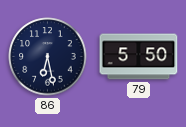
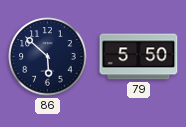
86: 6:28 -> 5:52 (48, 57)
